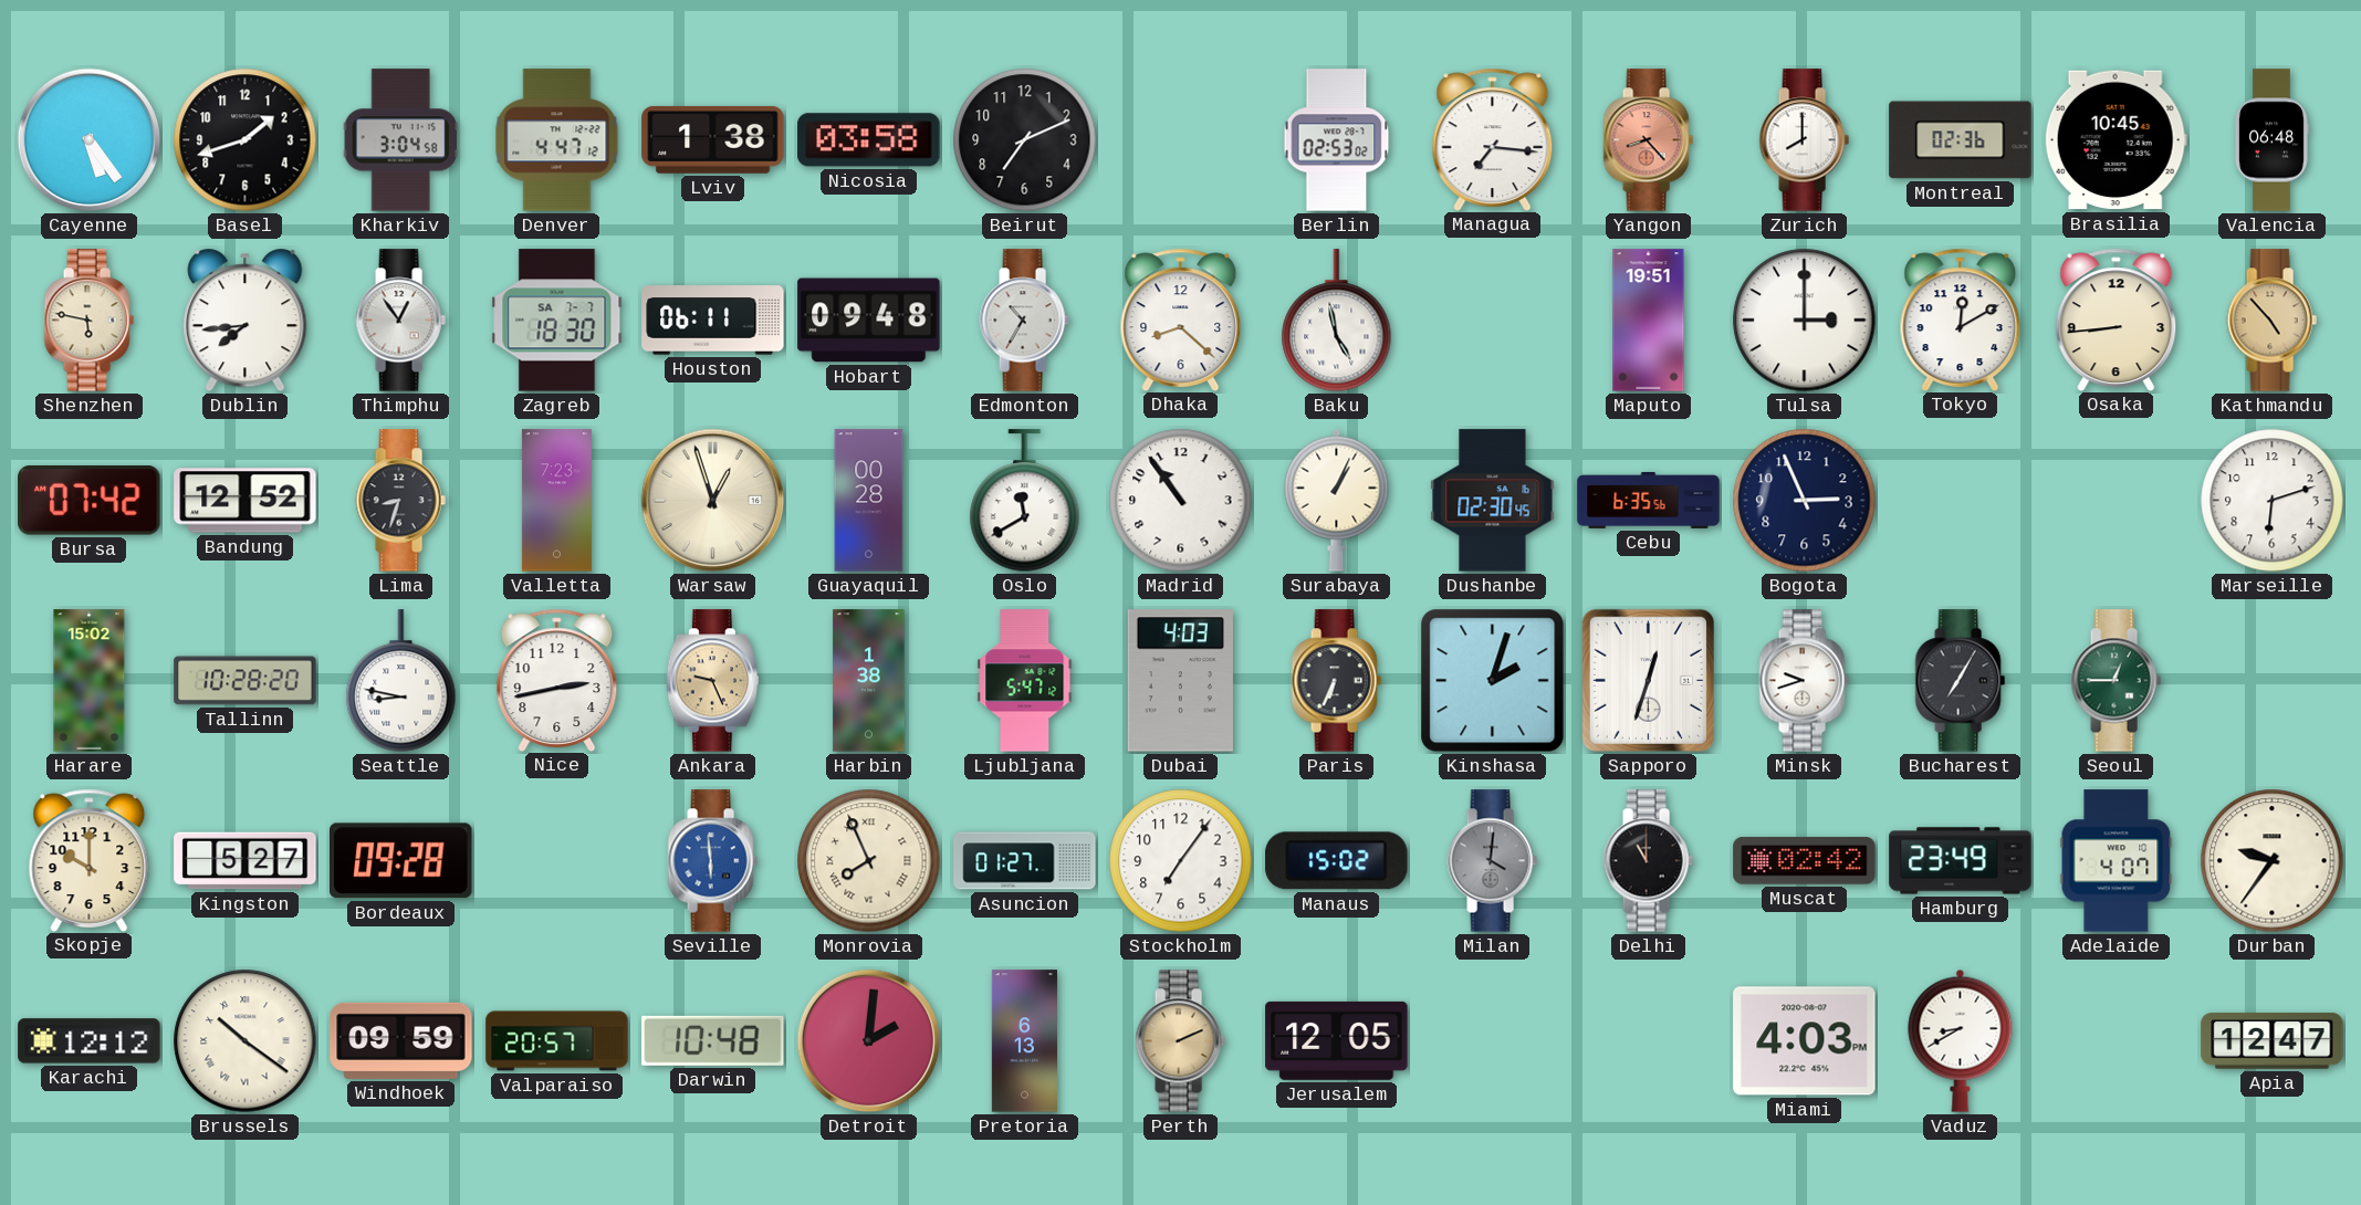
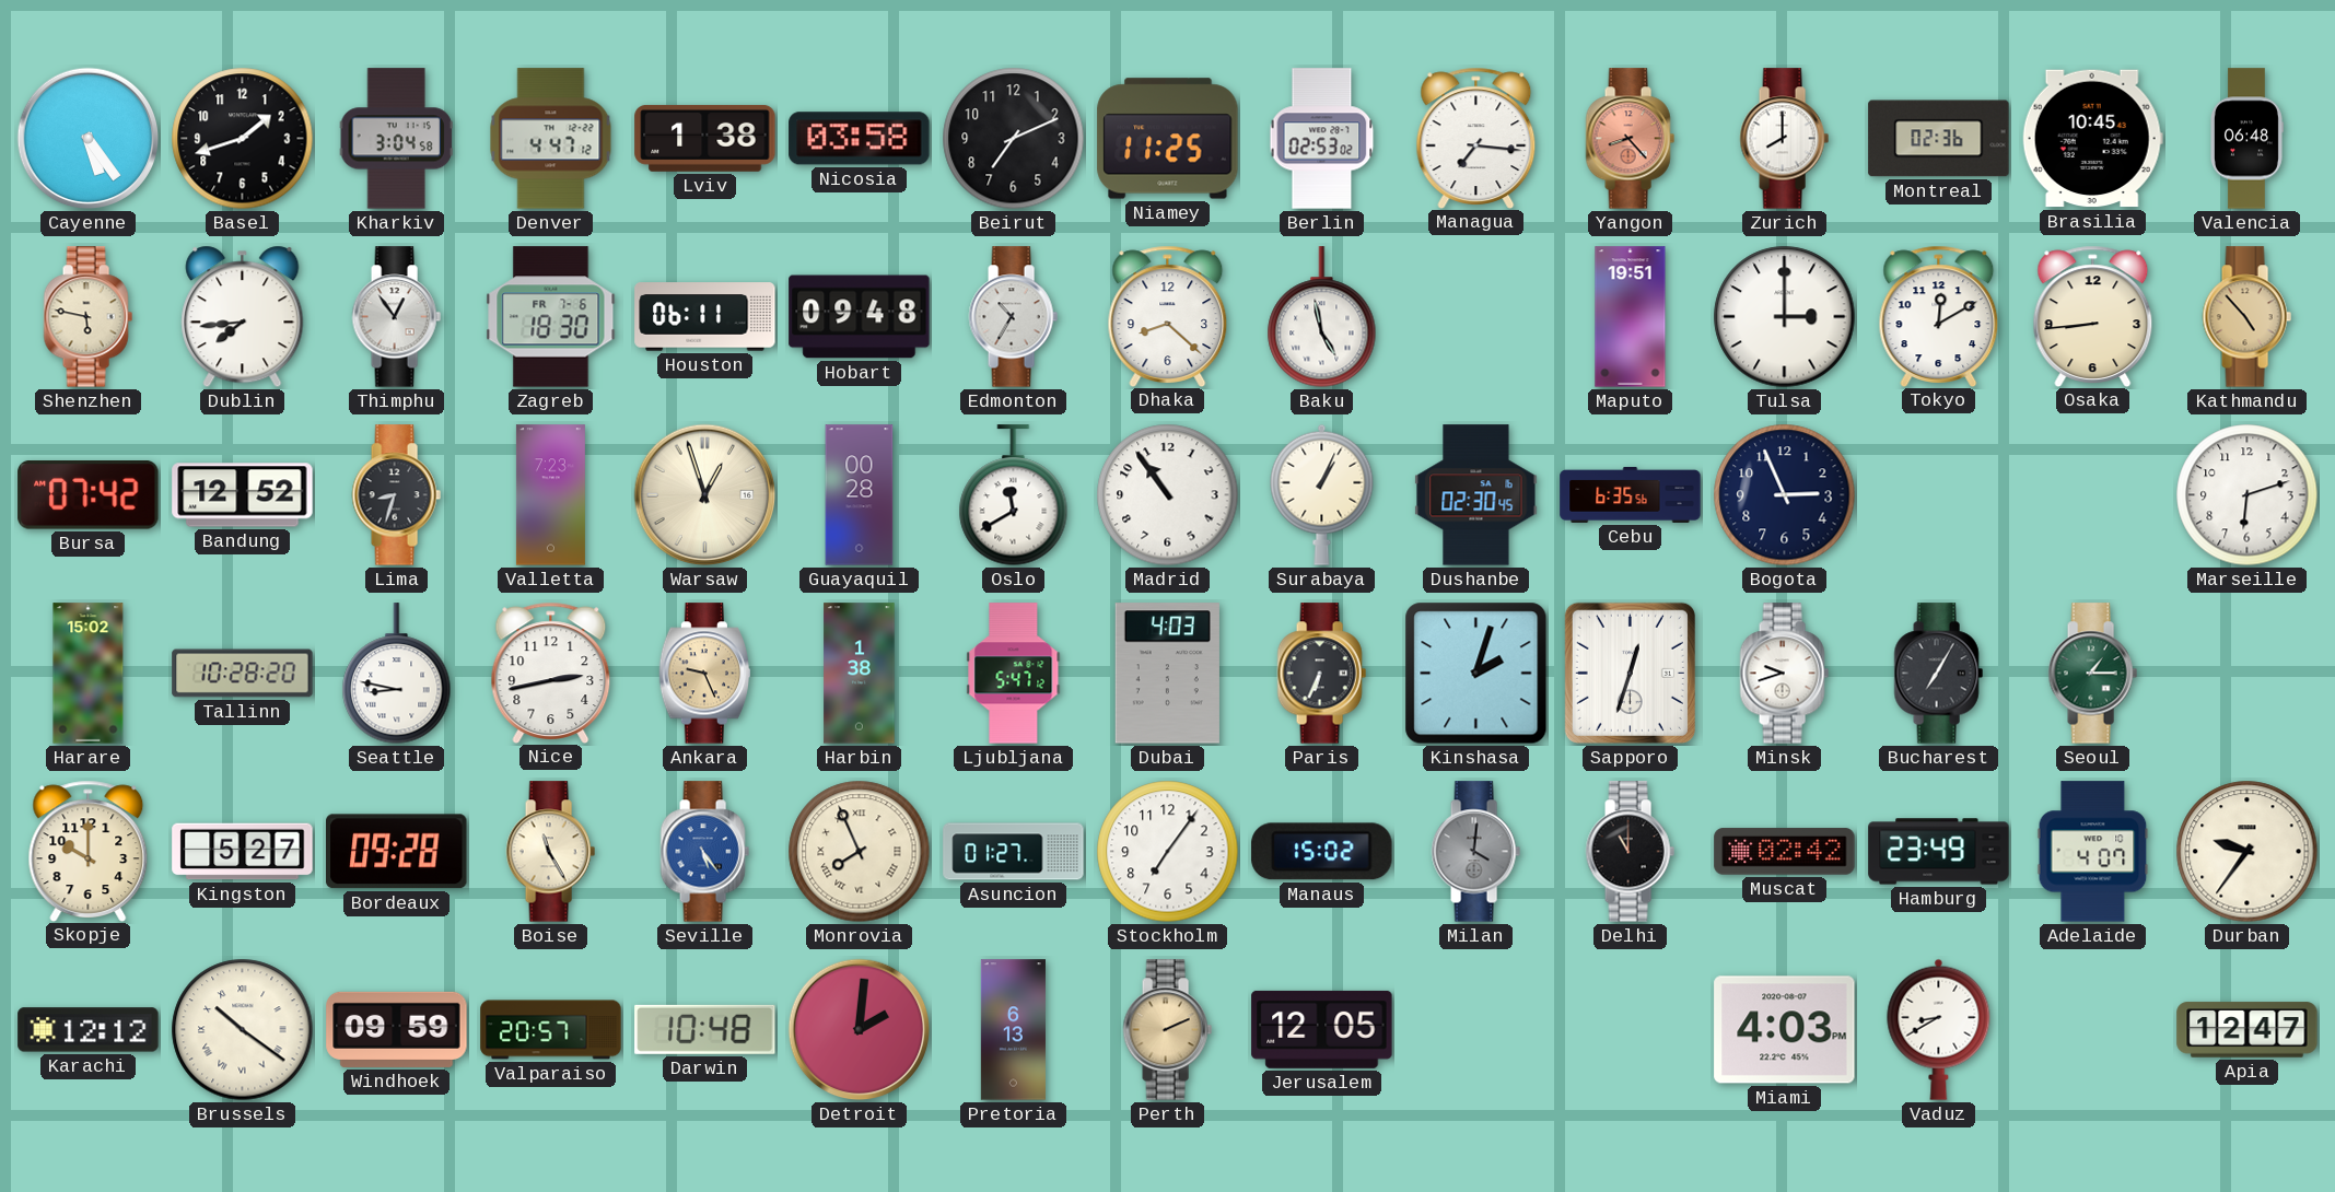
Niamey: none -> 11:25 (1168, 139)
Zagreb date: SA 7-7 -> FR 7-6 (551, 317)
Seoul: 12:45 -> 1:15 (2092, 674)
Boise: none -> 11:25 (550, 852)
Seville: 5:59 -> 5:24 (704, 852)
